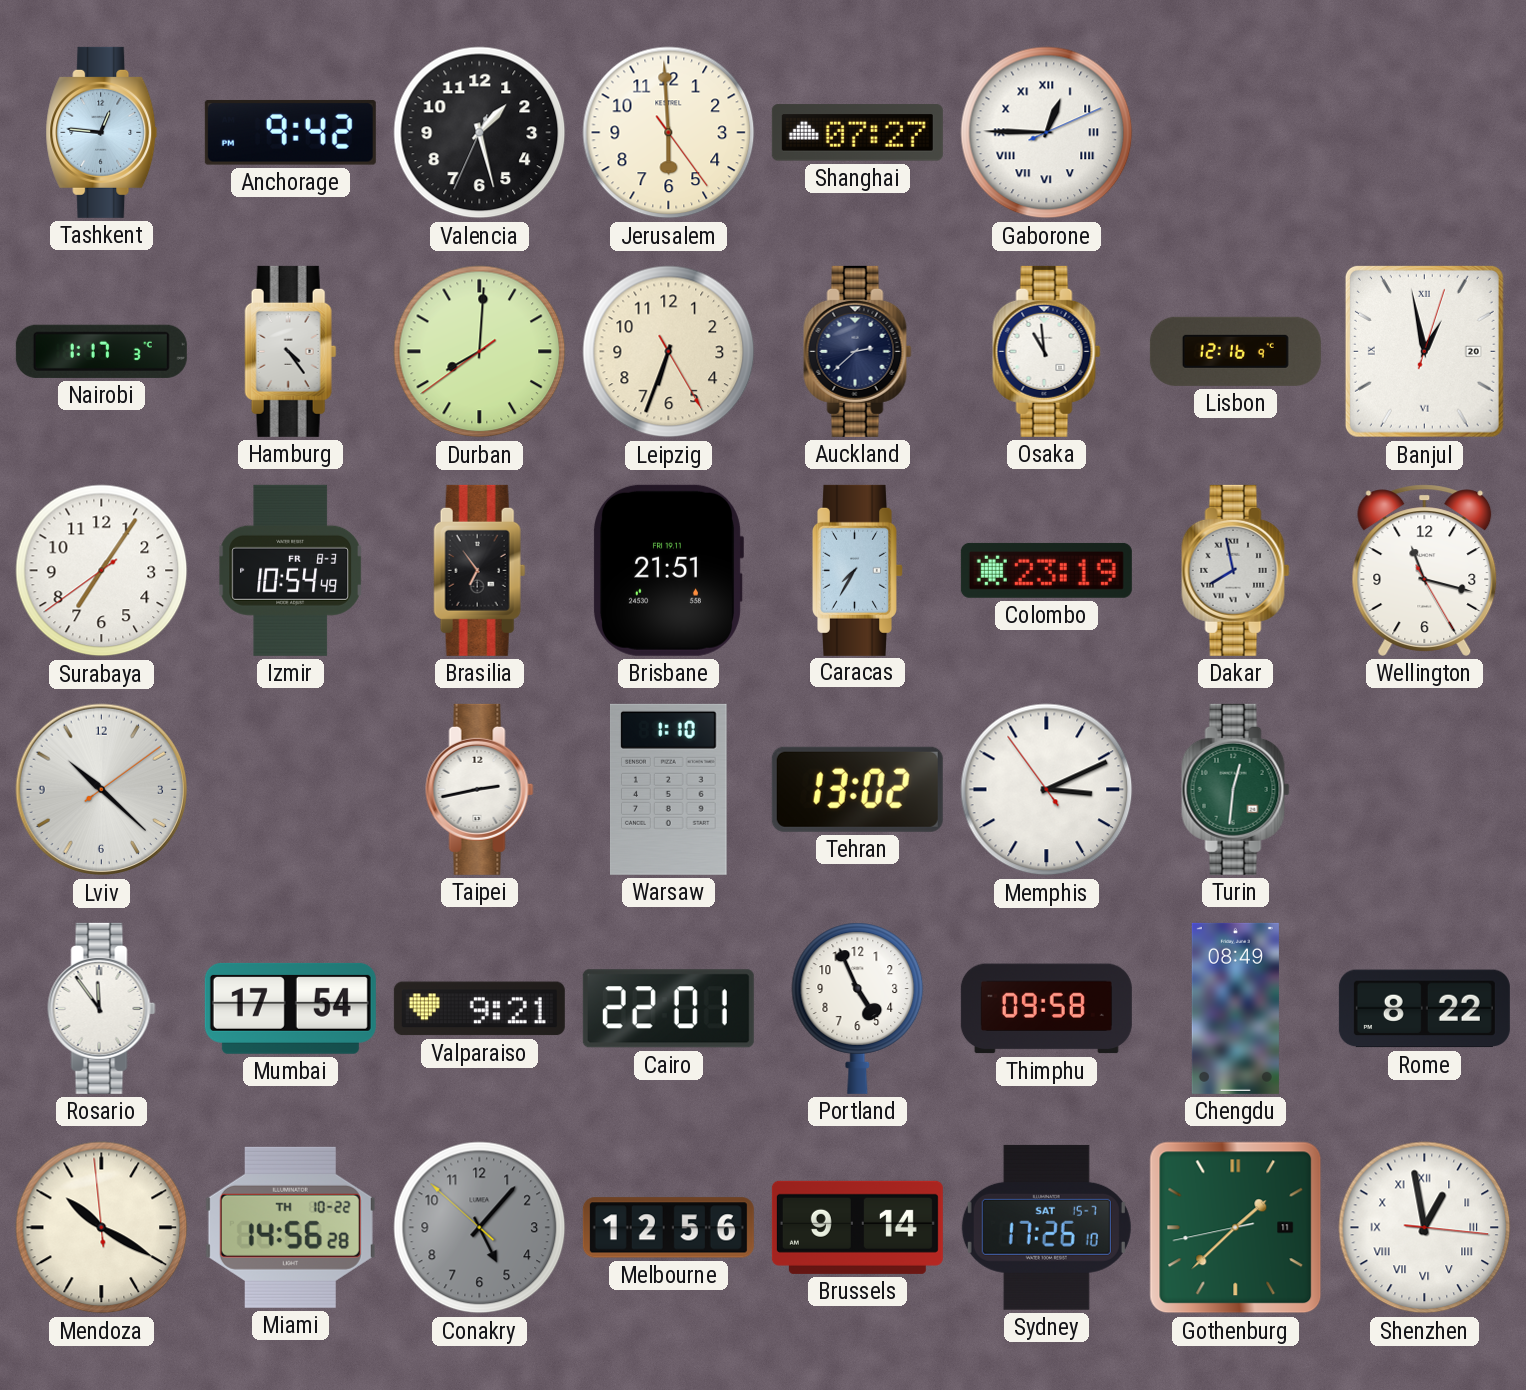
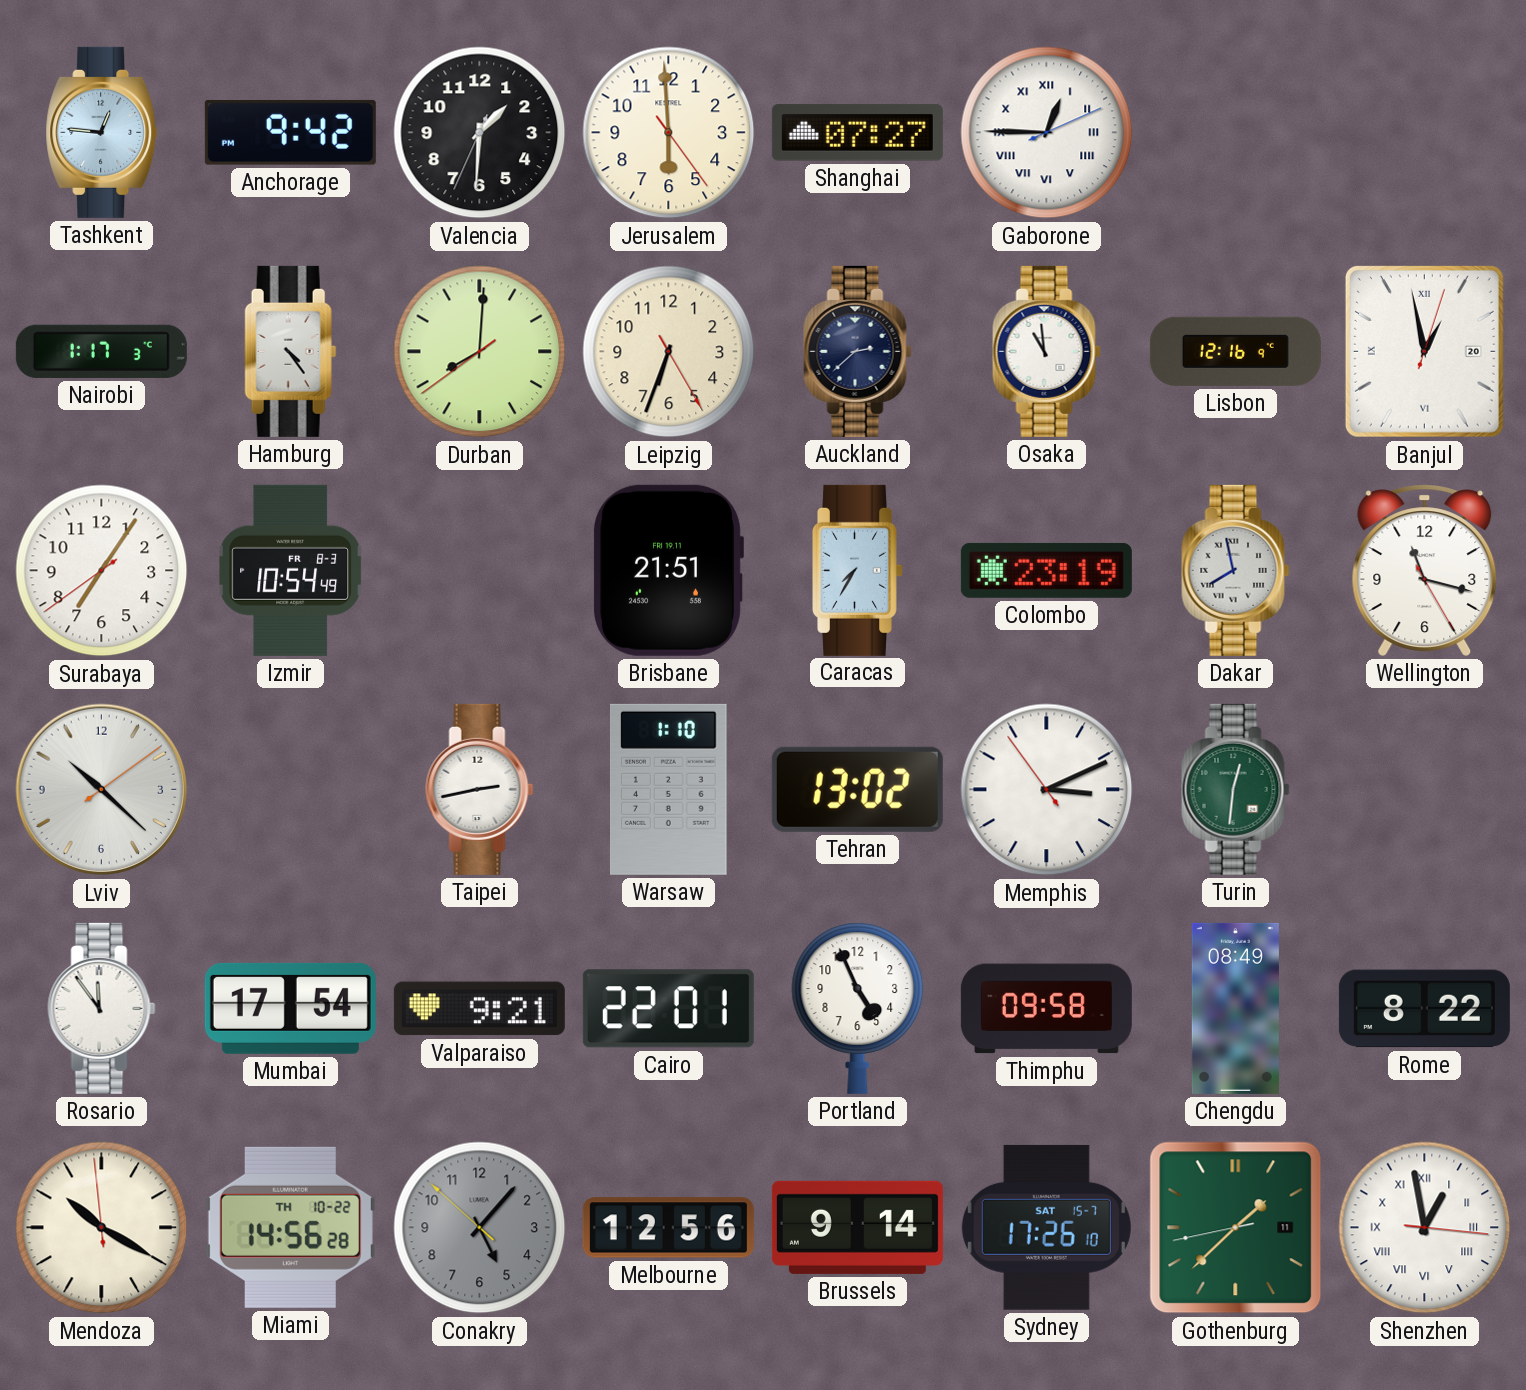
Valencia: 1:27 -> 1:30 (480, 133)
Brasilia: 6:54 -> none (480, 570)
